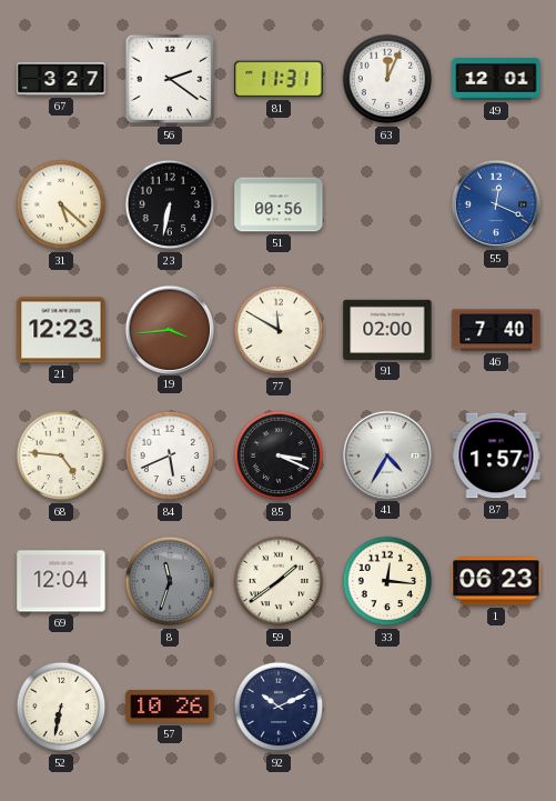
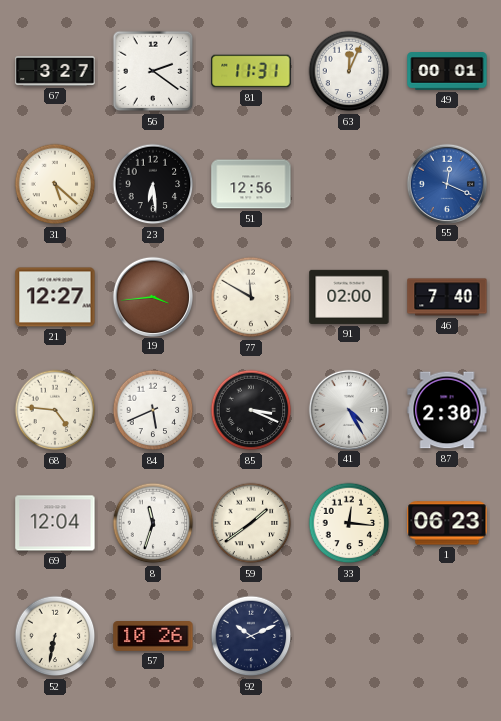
49: 12:01 -> 00:01 (447, 71)
23: 6:32 -> 6:29 (153, 184)
51: 00:56 -> 12:56 (251, 184)
21: 12:23 -> 12:27 (55, 297)
41: 4:35 -> 4:25 (348, 409)
87: 1:57 -> 2:30 (447, 410)
8 dial: grey -> white (153, 523)
